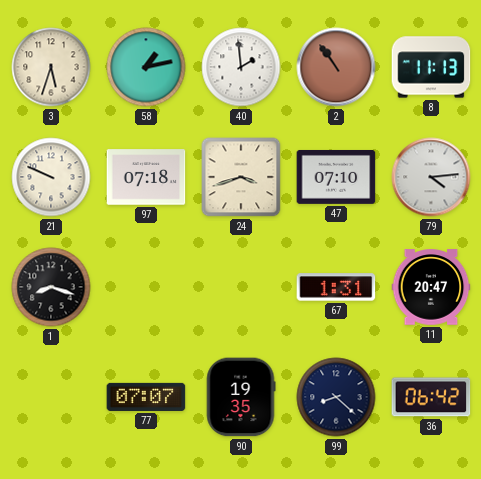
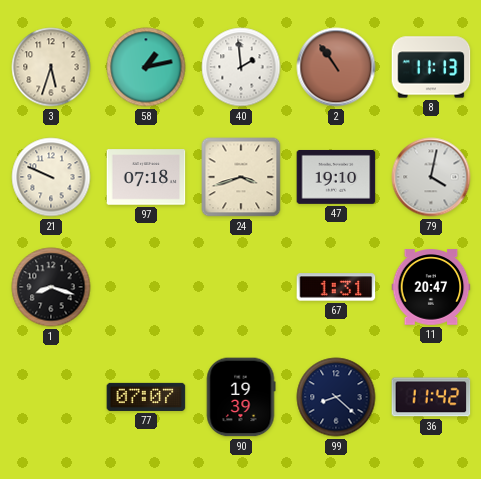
47: 07:10 -> 19:10 (336, 177)
79: 4:14 -> 4:02 (431, 177)
90: 19:35 -> 19:39 (241, 397)
36: 06:42 -> 11:42 (431, 397)
